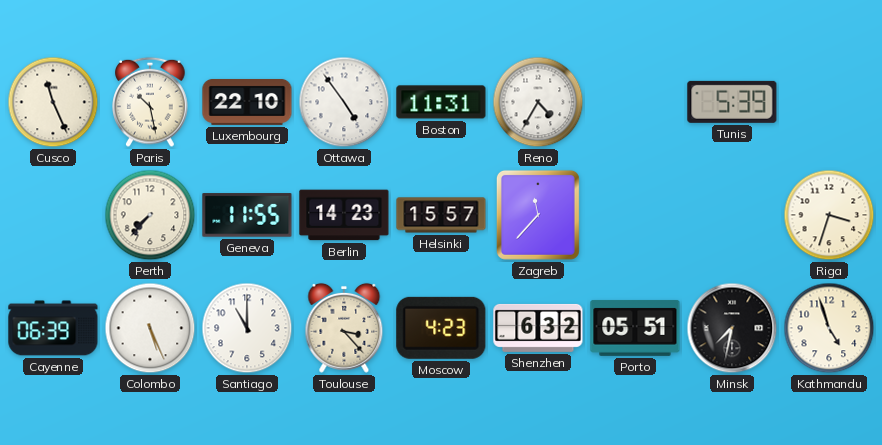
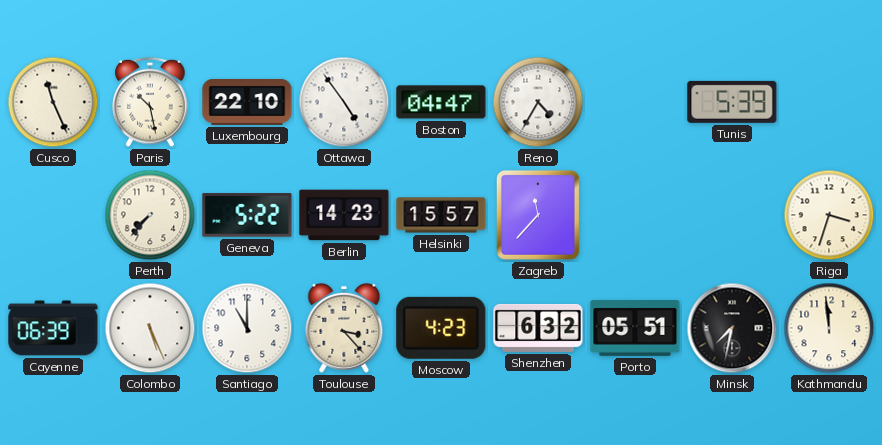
Boston: 11:31 -> 04:47 (441, 102)
Geneva: 11:55 -> 5:22 (247, 215)
Kathmandu: 4:57 -> 11:59 (829, 328)
